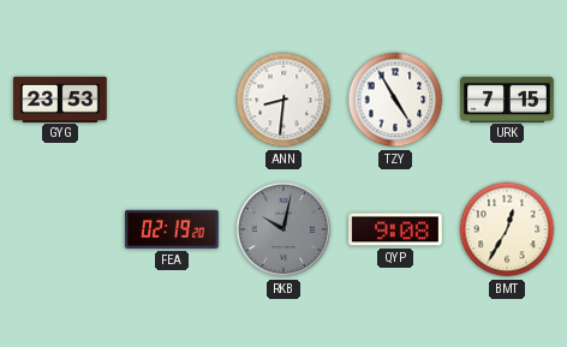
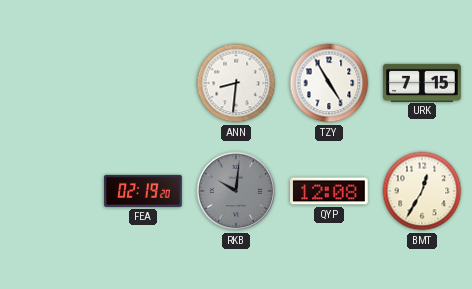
GYG: 23:53 -> none (60, 98)
RKB: 10:02 -> 10:01 (236, 191)
QYP: 9:08 -> 12:08 (329, 191)
